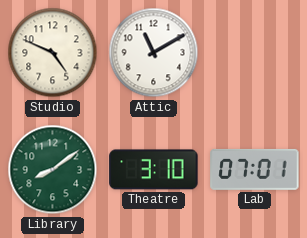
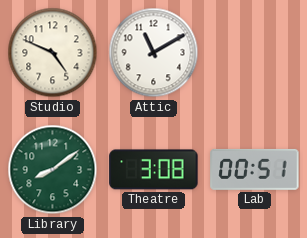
Theatre: 3:10 -> 3:08 (154, 170)
Lab: 07:01 -> 00:51 (255, 169)
